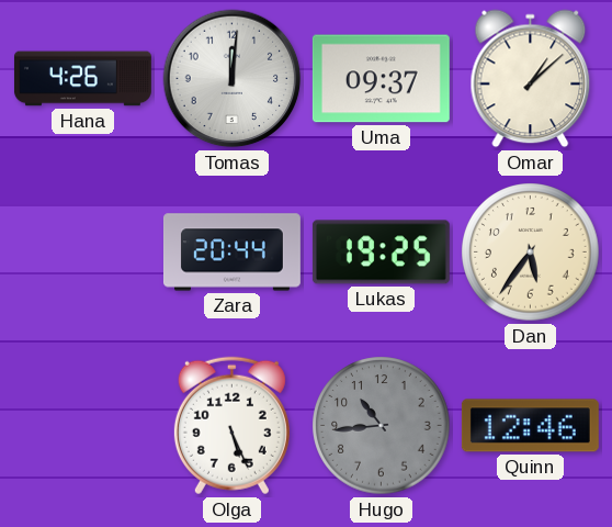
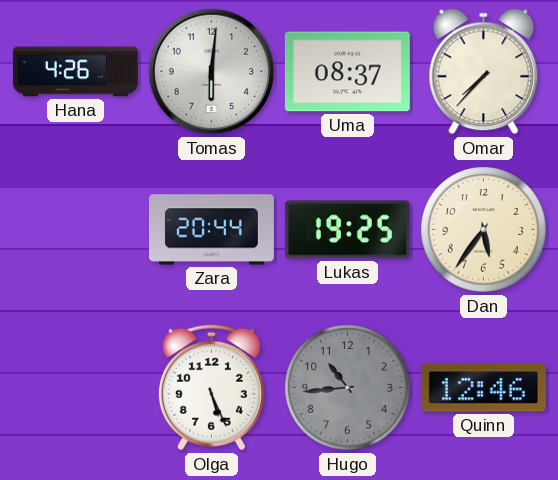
Tomas: 12:01 -> 6:01 (212, 72)
Uma: 09:37 -> 08:37 (347, 72)
Omar: 1:08 -> 7:37 (484, 72)
